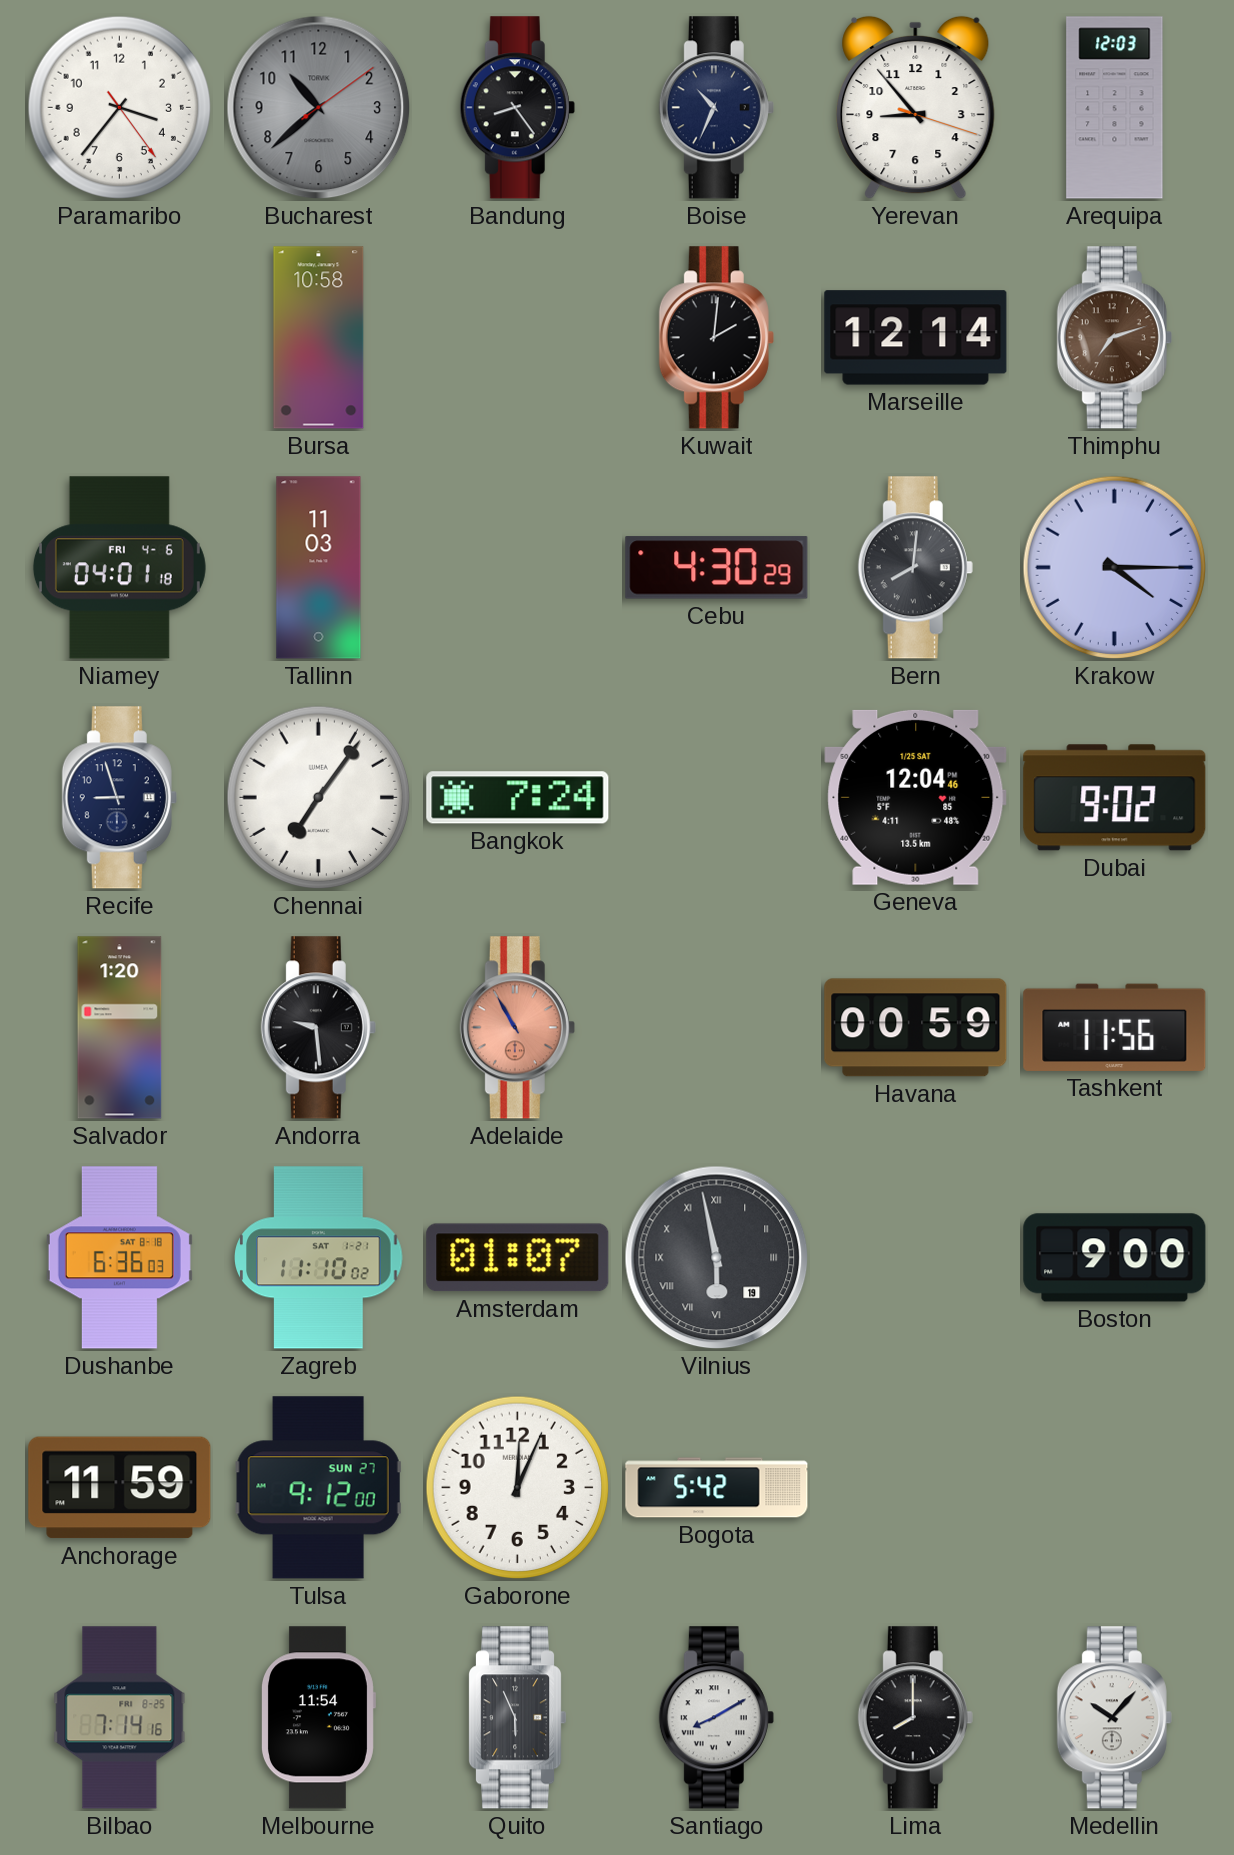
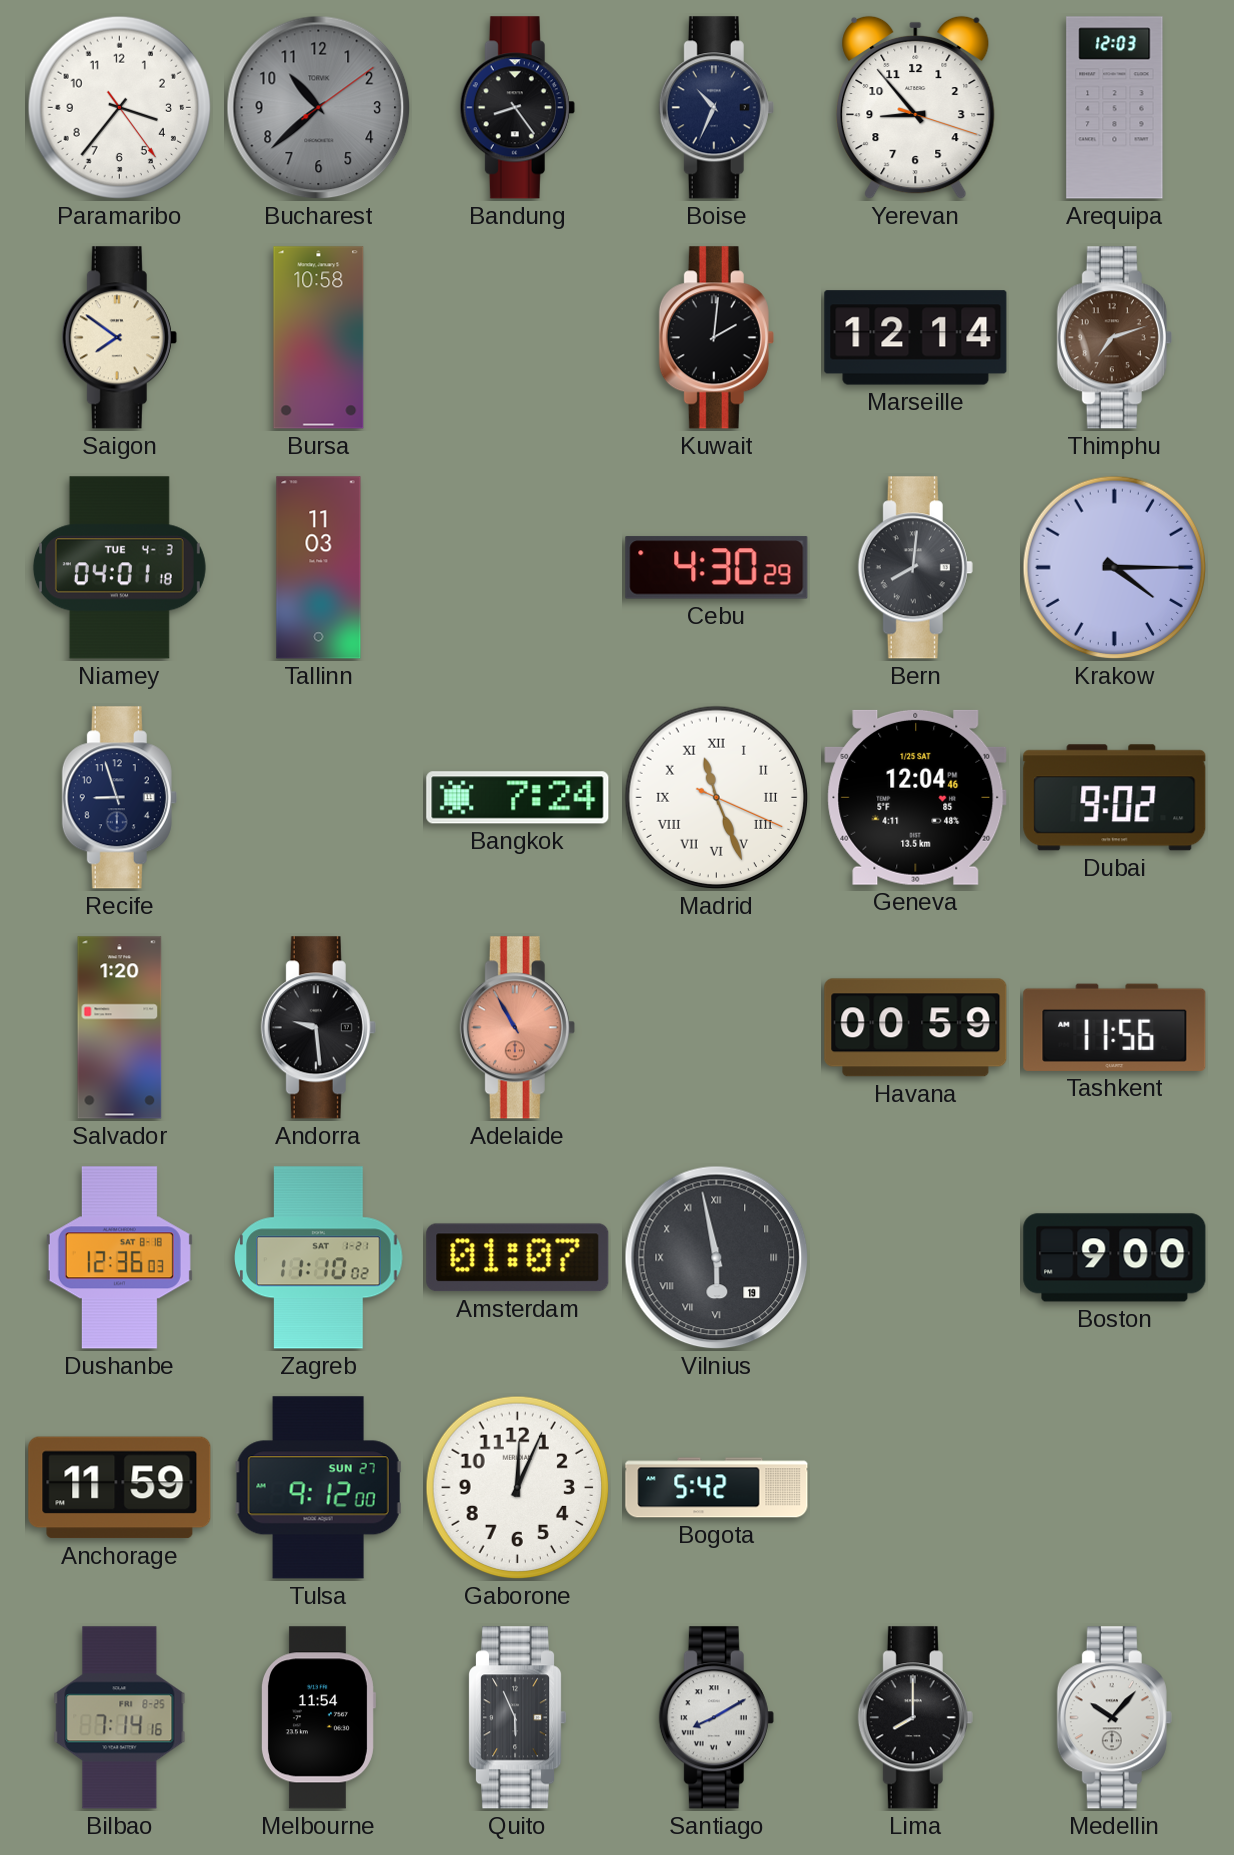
Saigon: none -> 7:51 (119, 338)
Niamey date: FRI 4-6 -> TUE 4-3 (119, 568)
Chennai: 7:06 -> none (319, 798)
Madrid: none -> 11:26 (717, 798)
Dushanbe: 6:36 -> 12:36 (119, 1258)
